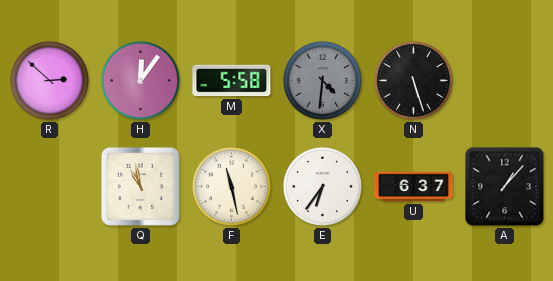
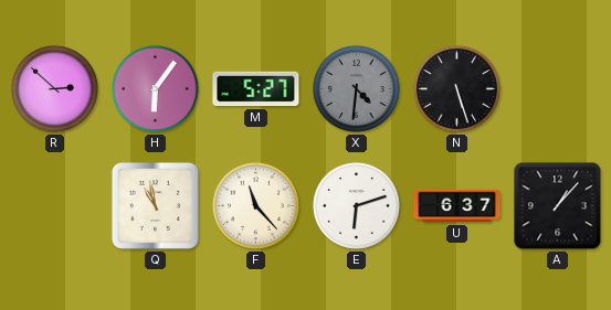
H: 12:06 -> 6:06 (155, 88)
M: 5:58 -> 5:27 (256, 89)
F: 11:28 -> 11:23 (255, 205)
E: 6:36 -> 6:12 (356, 205)
